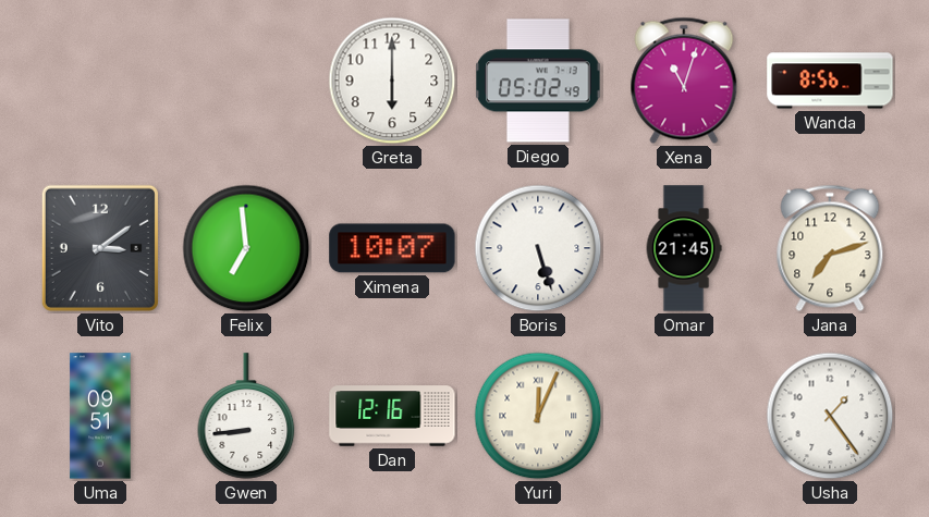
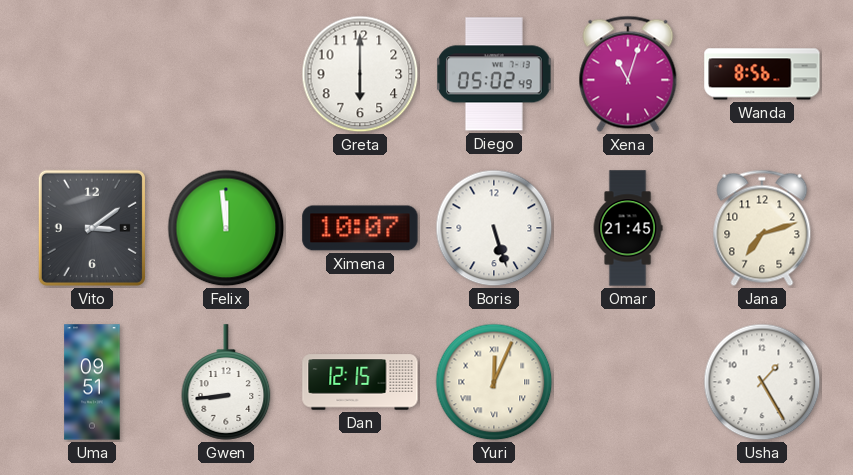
Felix: 6:59 -> 11:59 (226, 228)
Dan: 12:16 -> 12:15 (360, 382)
Usha: 1:24 -> 1:25 (762, 382)
